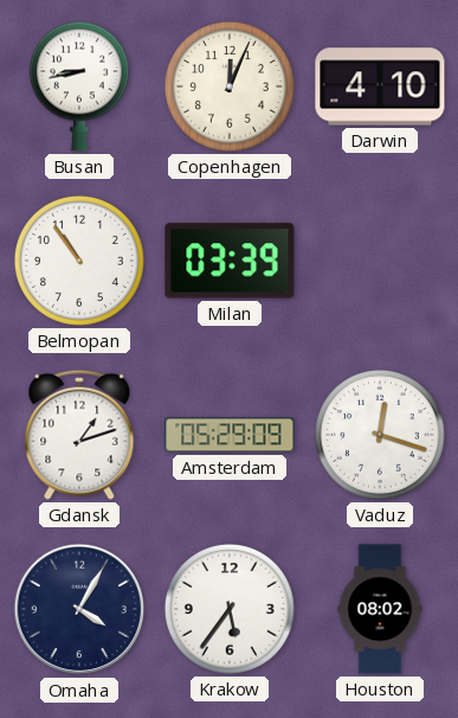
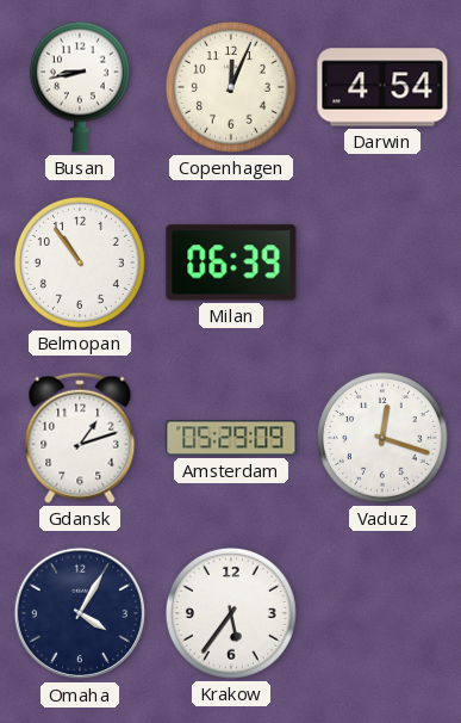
Darwin: 4:10 -> 4:54 (382, 87)
Milan: 03:39 -> 06:39 (231, 262)
Houston: 08:02 -> none (380, 609)
